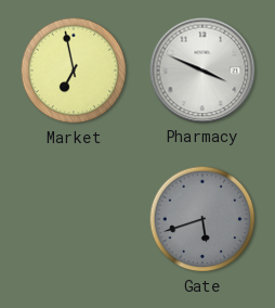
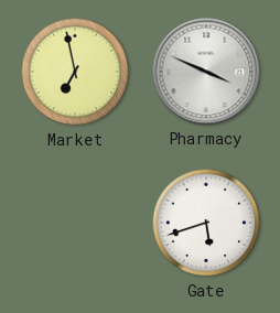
Gate dial: grey -> white (206, 223)
